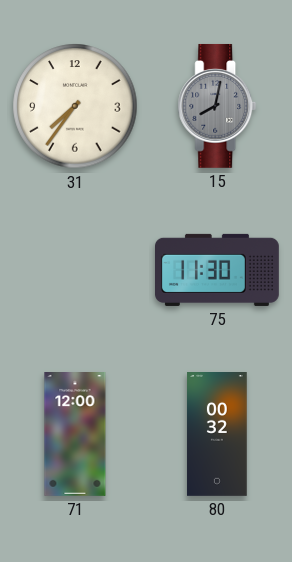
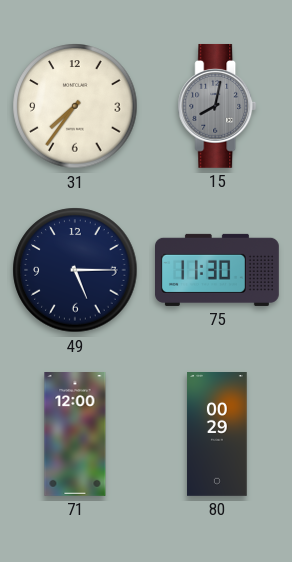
49: none -> 5:15 (75, 270)
80: 00:32 -> 00:29 (217, 435)
